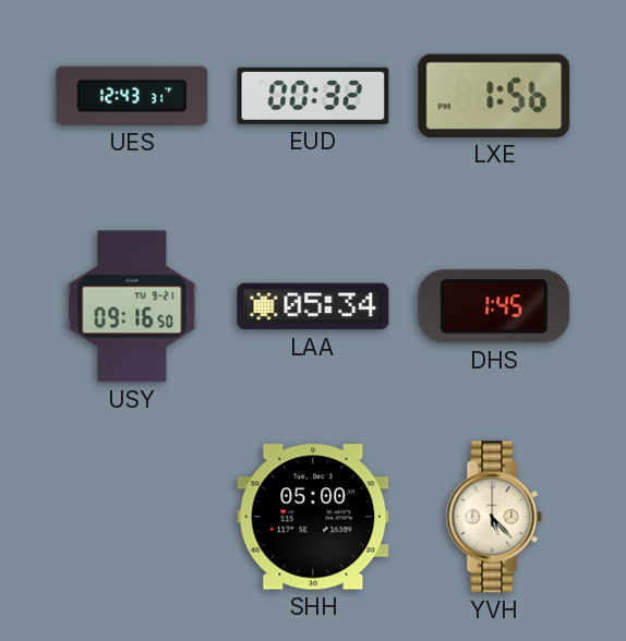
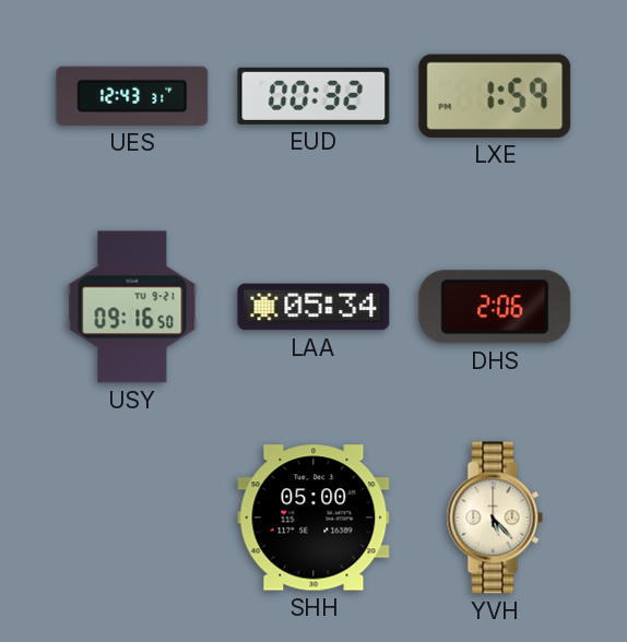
LXE: 1:56 -> 1:59 (495, 96)
DHS: 1:45 -> 2:06 (495, 307)
